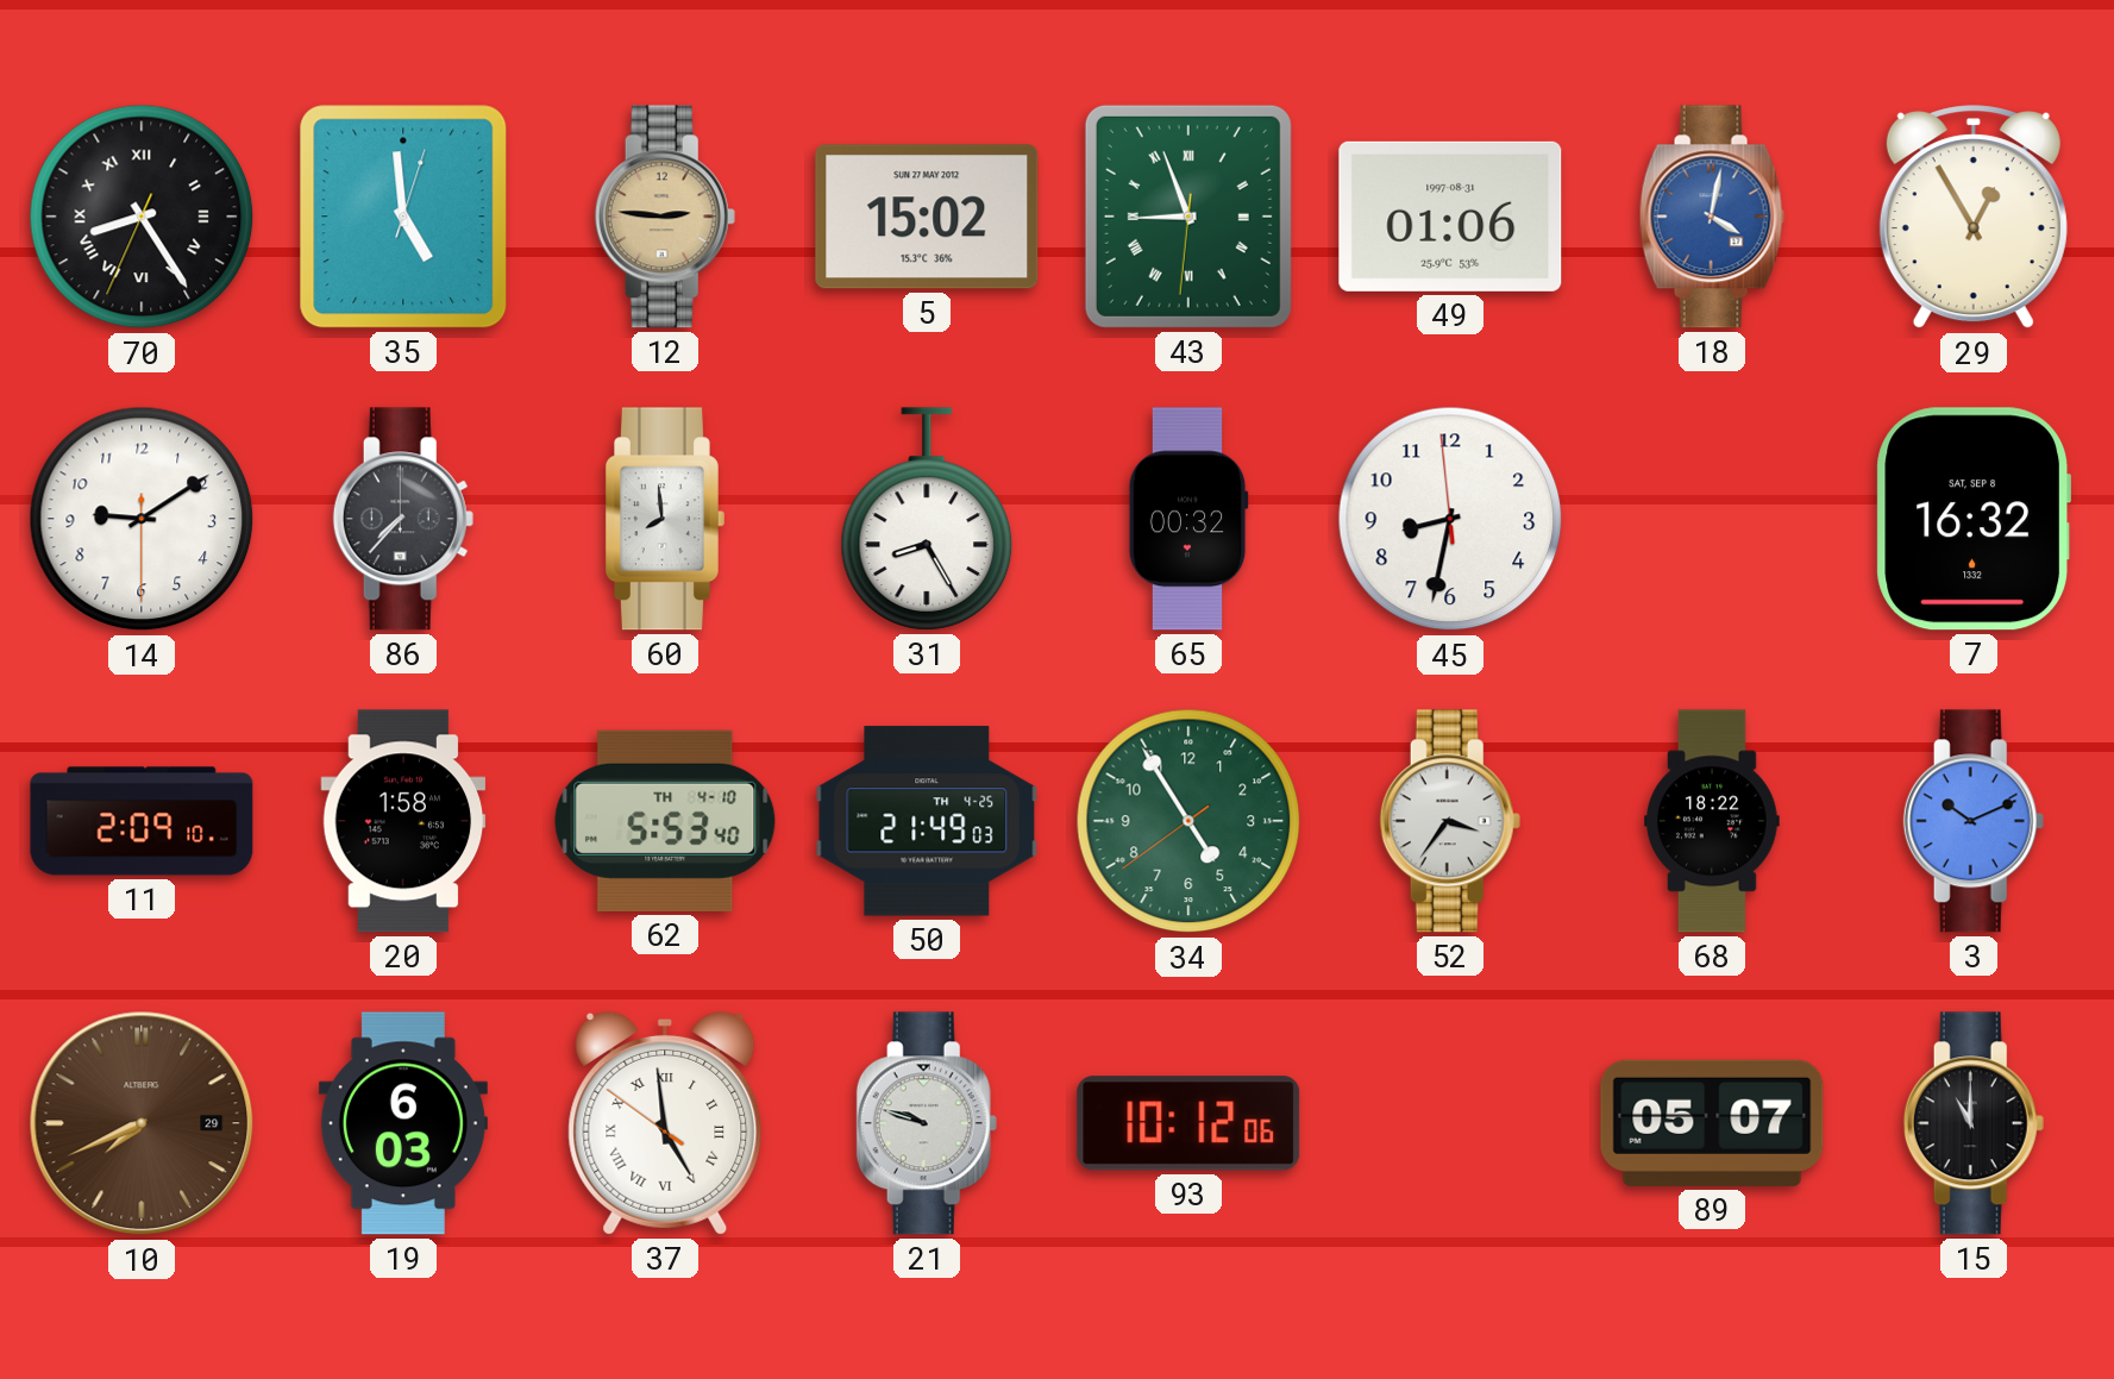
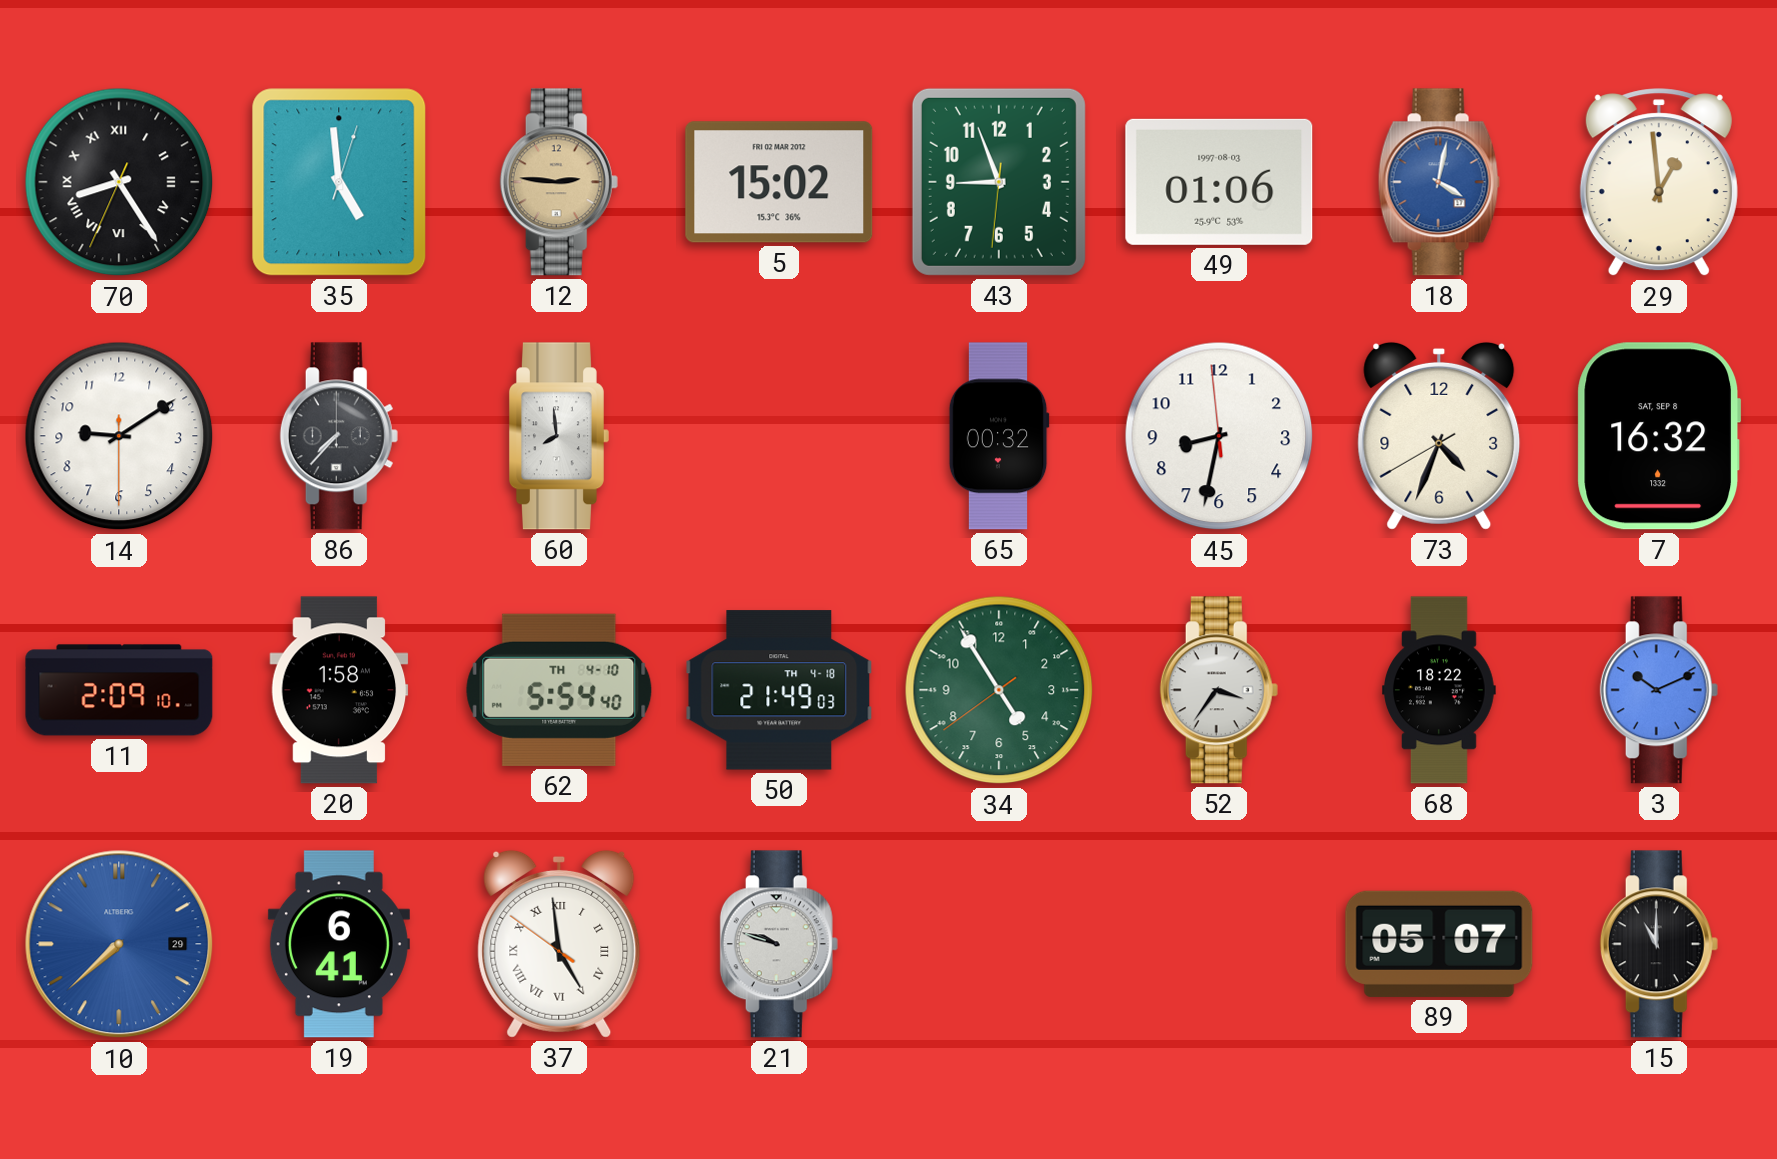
5 date: SUN 27 MAY 2012 -> FRI 02 MAR 2012 (779, 182)
43 numerals: Roman -> Arabic (999, 182)
49 date: 1997-08-31 -> 1997-08-03 (1219, 182)
29: 12:55 -> 12:59 (1659, 183)
31: 8:25 -> none (927, 519)
73: none -> 4:33 (1439, 436)
62: 5:53 -> 5:54 (559, 690)
50 date: TH 4-25 -> TH 4-18 (779, 690)
10: 7:41 -> 7:38 (119, 944)
10 dial: brown -> blue (119, 944)
19: 6:03 -> 6:41 (339, 944)
93: 10:12 -> none (1188, 1123)
